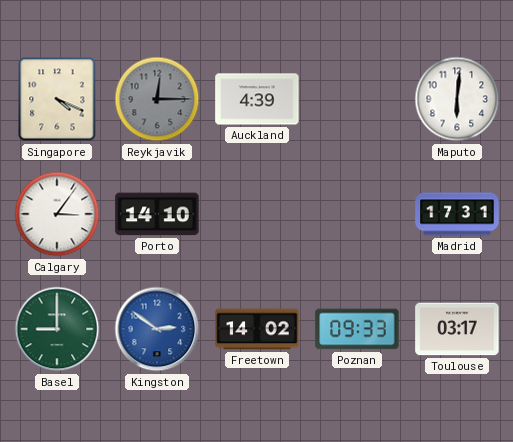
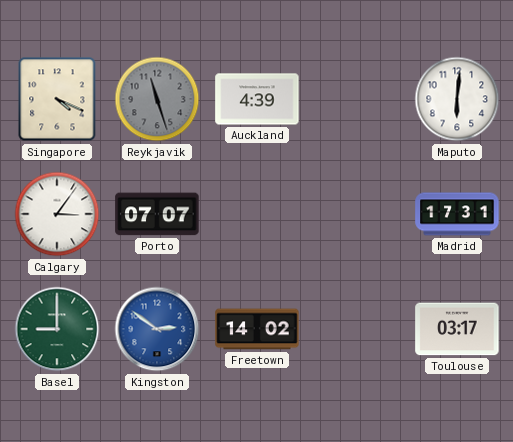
Reykjavik: 12:15 -> 11:27 (157, 99)
Porto: 14:10 -> 07:07 (157, 214)
Poznan: 09:33 -> none (357, 329)
